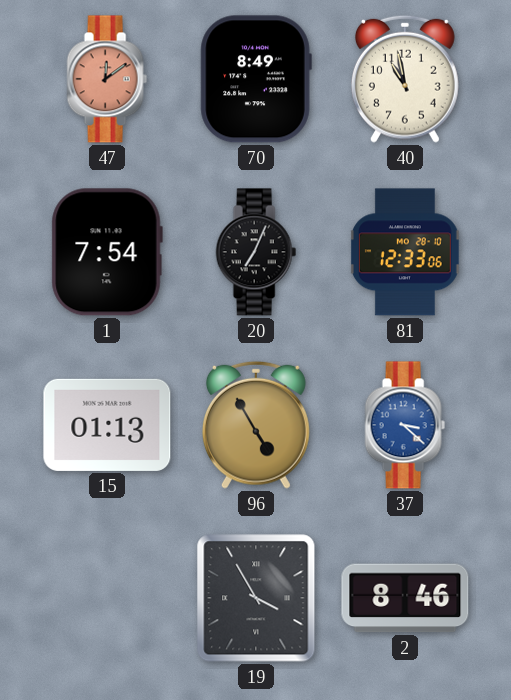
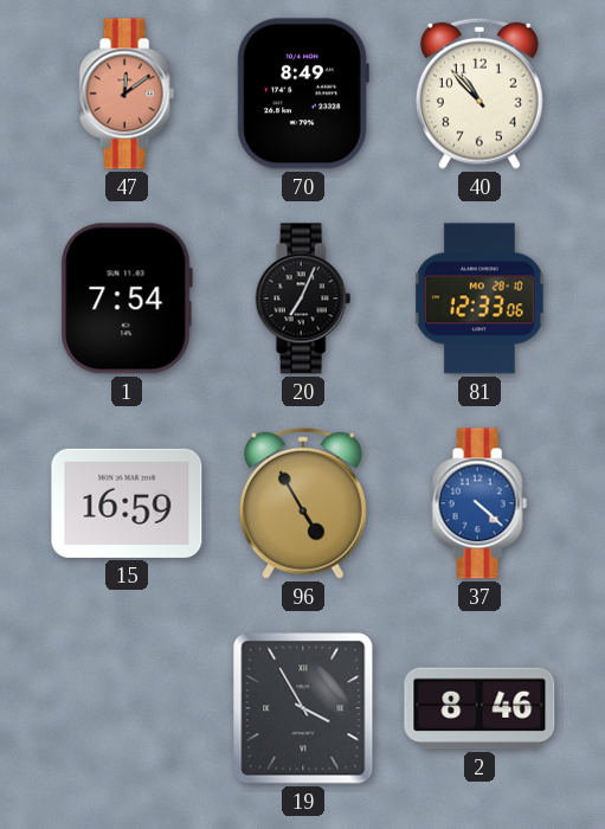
40: 10:58 -> 10:53 (480, 94)
15: 01:13 -> 16:59 (127, 503)
37: 3:22 -> 4:22 (480, 503)
